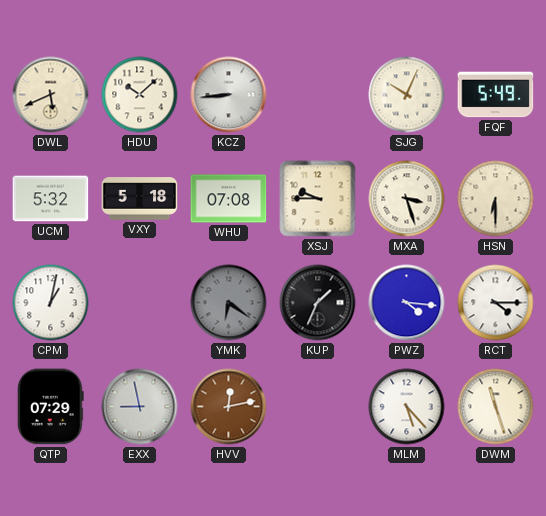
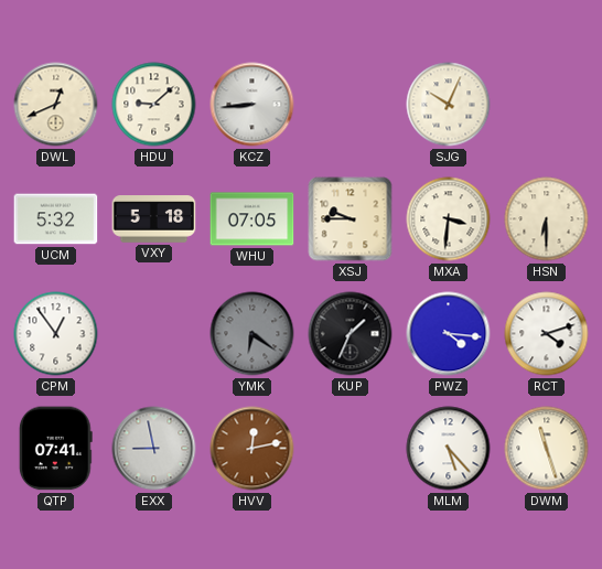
DWL: 5:41 -> 12:41 (56, 105)
HDU: 10:08 -> 9:08 (154, 105)
FQF: 5:49 -> none (496, 95)
WHU: 07:08 -> 07:05 (252, 219)
MXA: 3:27 -> 3:31 (449, 219)
CPM: 1:02 -> 12:54 (56, 334)
RCT: 4:15 -> 4:12 (547, 334)
QTP: 07:29 -> 07:41 (55, 449)
